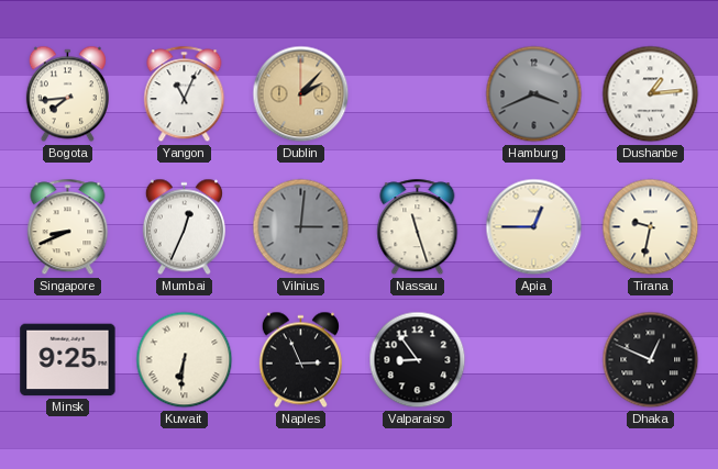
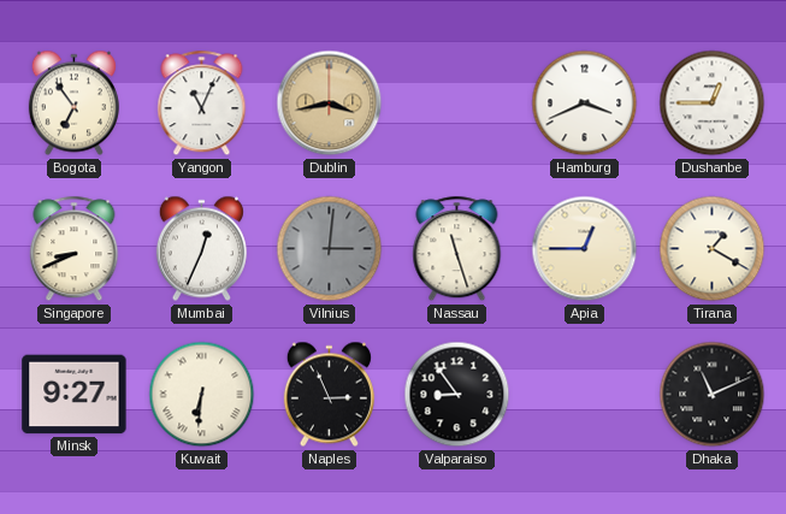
Bogota: 7:44 -> 6:54 (73, 104)
Dublin: 2:07 -> 3:43 (330, 104)
Hamburg dial: grey -> white (585, 104)
Dushanbe: 1:14 -> 12:45 (713, 104)
Tirana: 9:32 -> 1:20 (713, 249)
Minsk: 9:25 -> 9:27 (75, 395)
Dhaka: 12:49 -> 11:11 (713, 395)
